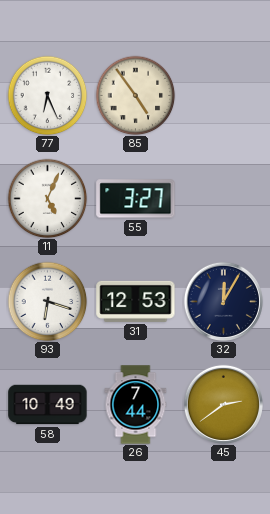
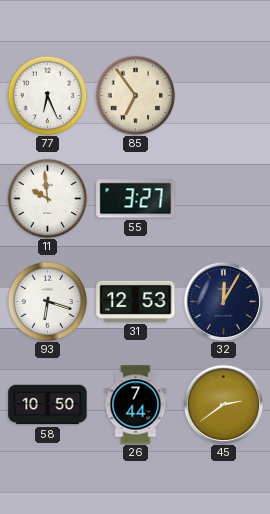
85: 4:54 -> 6:54 (135, 95)
11: 5:04 -> 9:59 (47, 198)
58: 10:49 -> 10:50 (48, 405)
